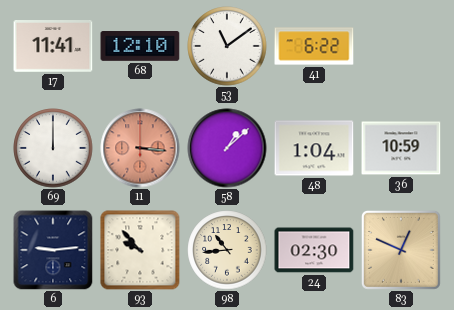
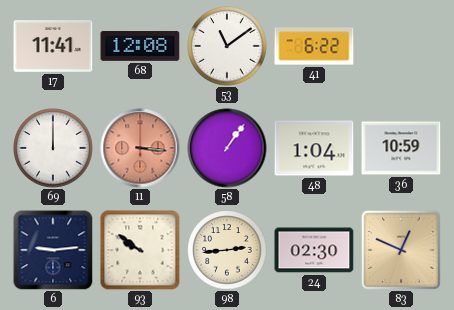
68: 12:10 -> 12:08 (140, 47)
58: 1:08 -> 1:06 (227, 148)
93: 9:53 -> 9:51 (140, 250)
98: 10:44 -> 2:44 (227, 250)
